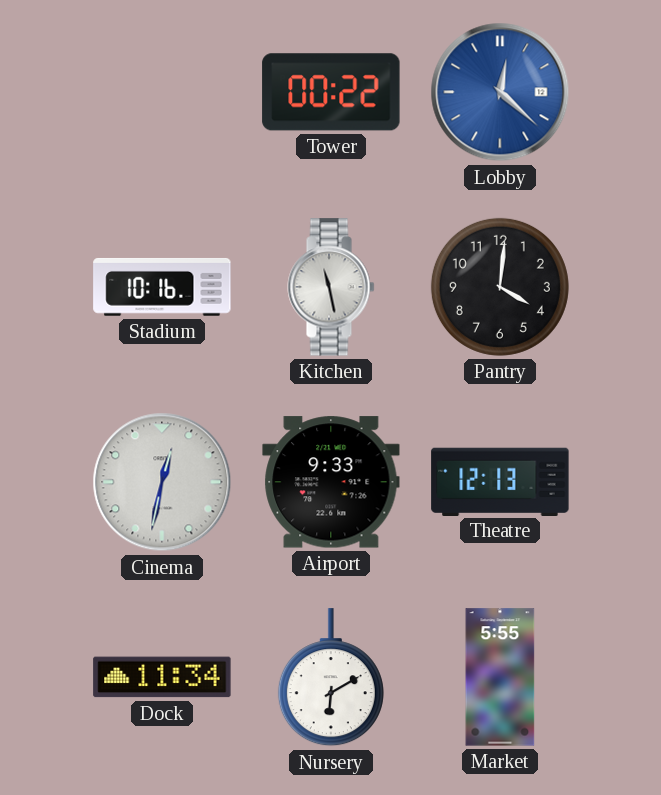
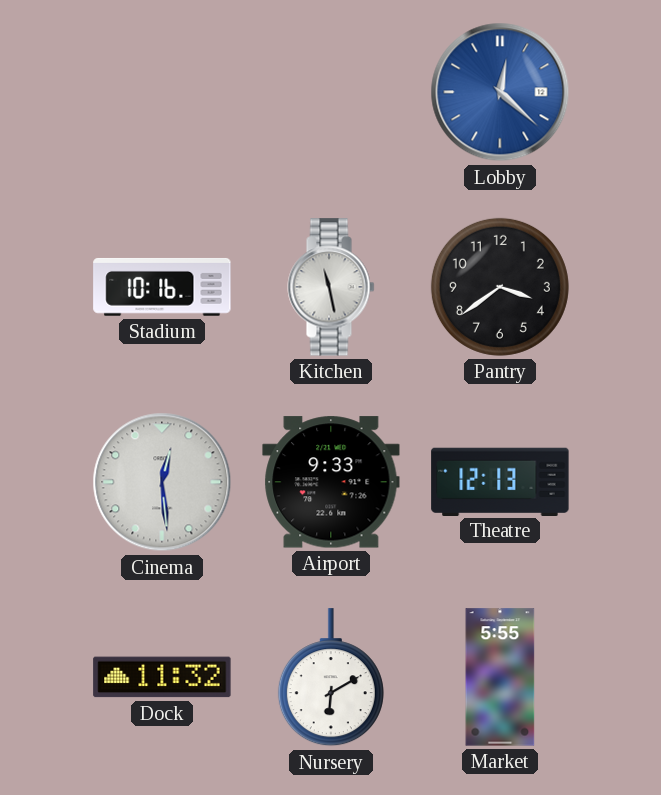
Tower: 00:22 -> none (331, 92)
Pantry: 4:01 -> 3:39 (500, 287)
Cinema: 12:32 -> 12:29 (162, 482)
Dock: 11:34 -> 11:32 (162, 677)
